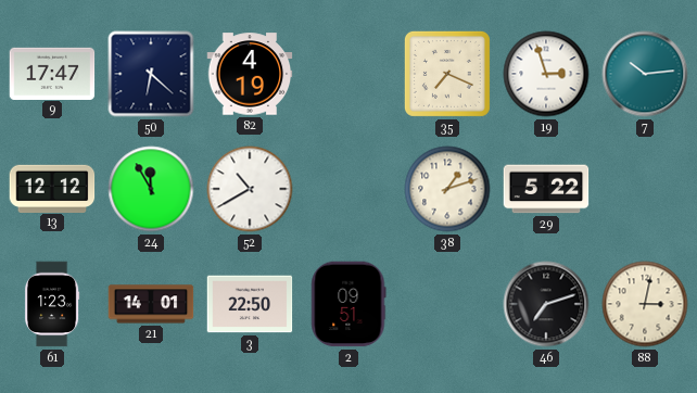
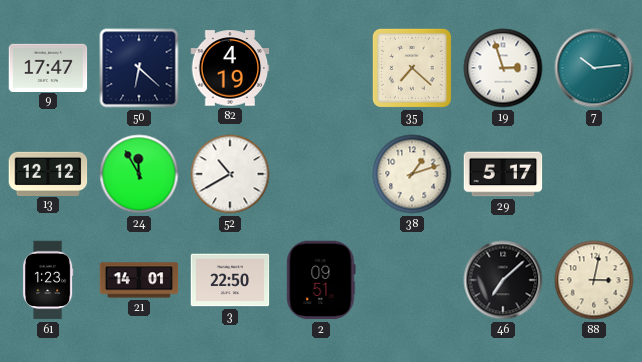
35: 7:19 -> 7:22 (412, 68)
29: 5:22 -> 5:17 (503, 174)
46: 7:12 -> 7:08 (503, 280)
